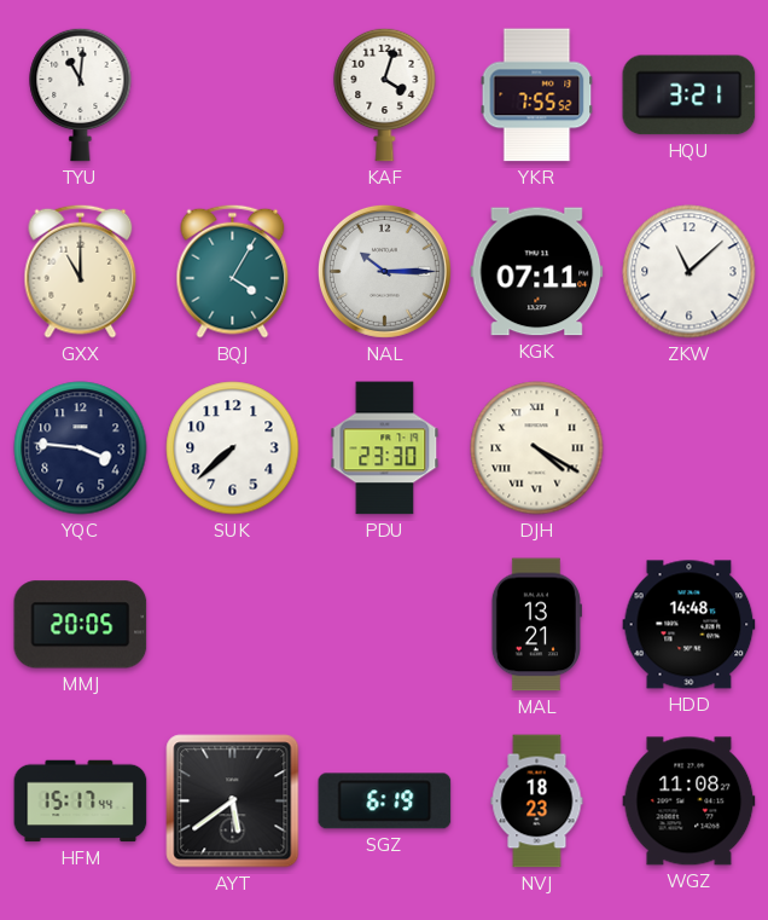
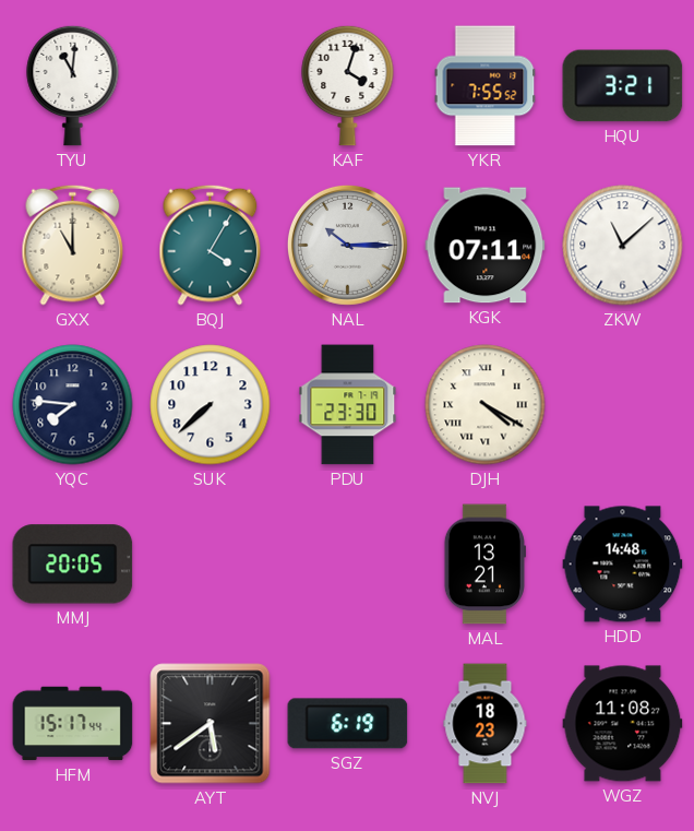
YQC: 3:46 -> 7:46 (73, 405)
